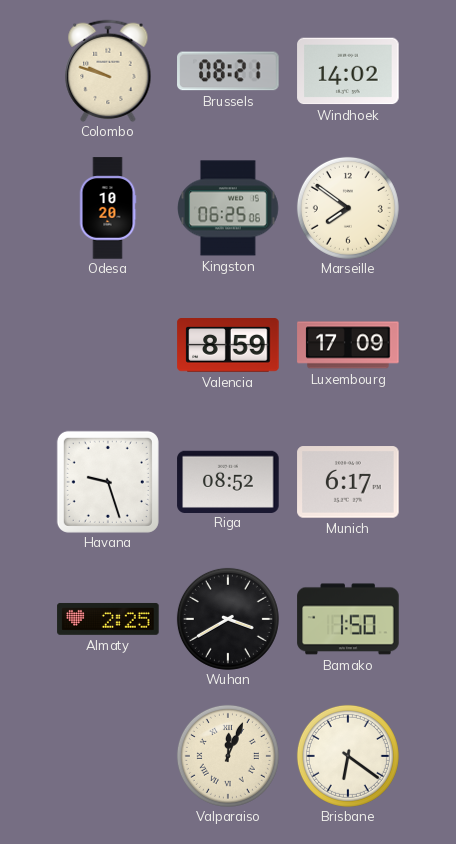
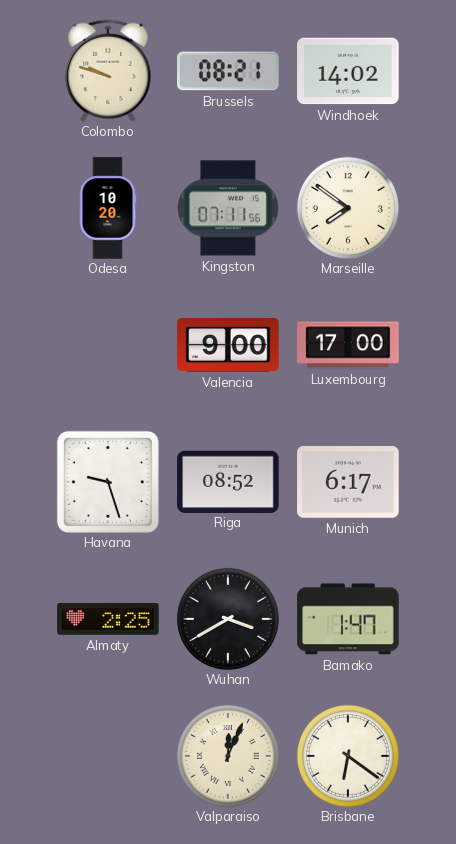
Kingston: 06:25 -> 07:11 (228, 208)
Valencia: 8:59 -> 9:00 (228, 345)
Luxembourg: 17:09 -> 17:00 (348, 345)
Bamako: 1:50 -> 1:47 (348, 619)
